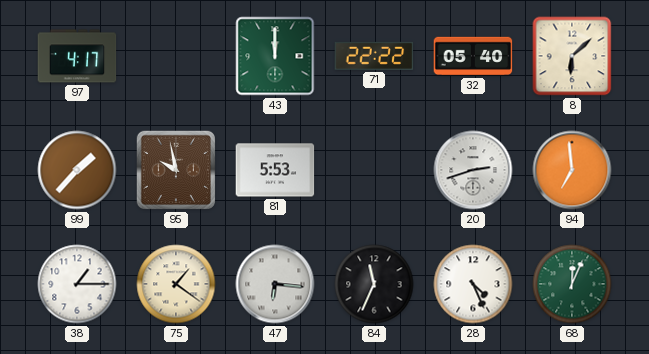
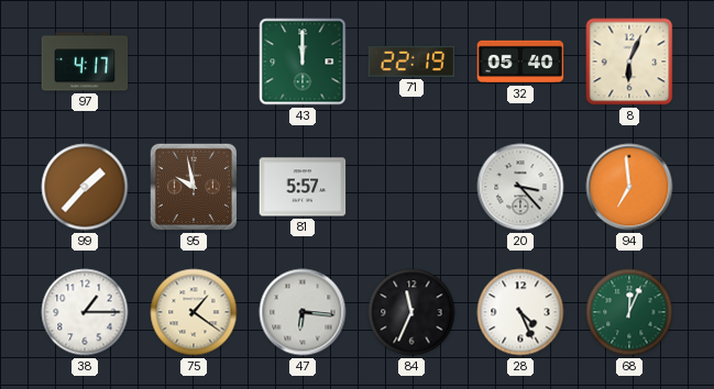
71: 22:22 -> 22:19 (411, 62)
8: 6:08 -> 6:04 (629, 62)
81: 5:53 -> 5:57 (303, 187)
20: 2:42 -> 3:23 (520, 187)
